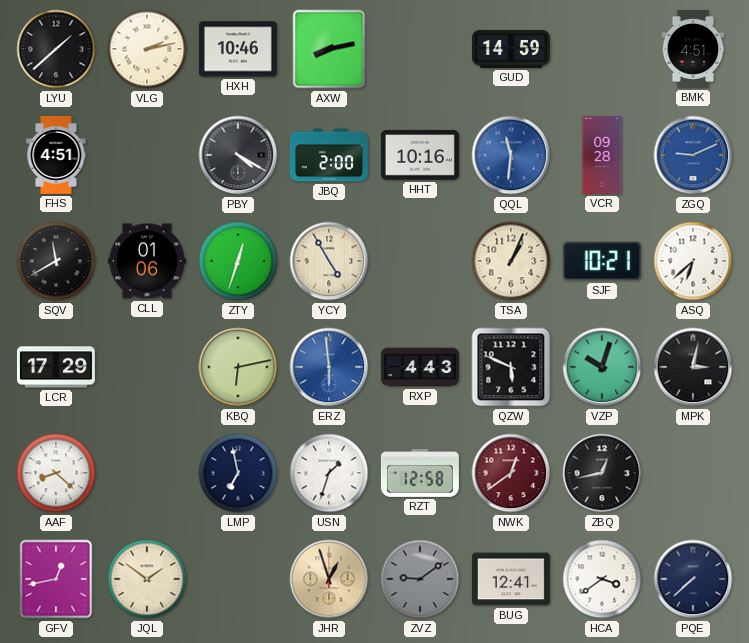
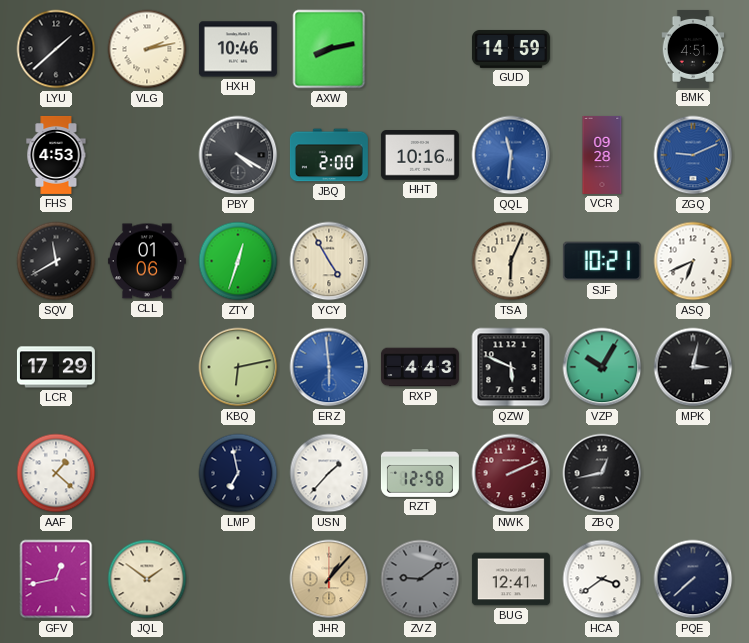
FHS: 4:51 -> 4:53 (56, 155)
TSA: 1:04 -> 6:04 (511, 261)
ASQ: 6:38 -> 6:41 (693, 261)
VZP: 10:03 -> 10:05 (602, 367)
AAF: 8:22 -> 1:22 (56, 473)
USN: 1:33 -> 1:37 (329, 473)
NWK: 12:39 -> 2:11 (511, 473)
JHR: 12:57 -> 1:07 (329, 579)
